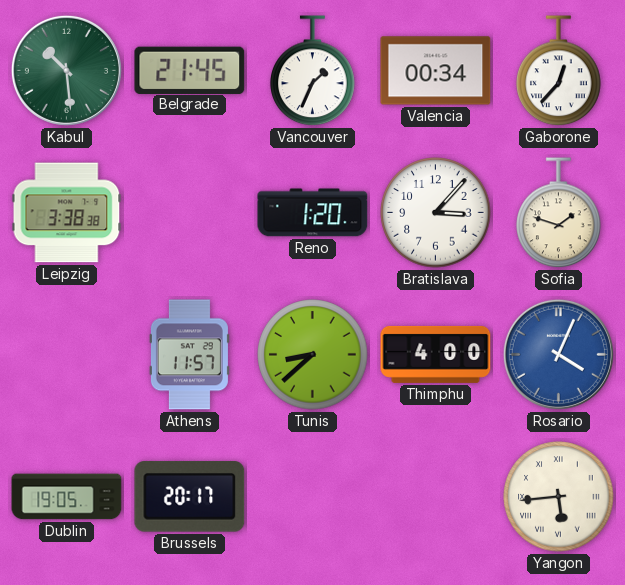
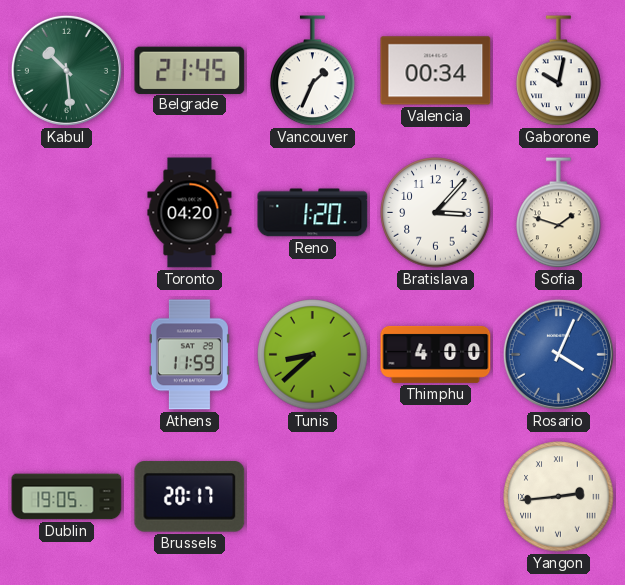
Gaborone: 12:37 -> 10:02 (559, 71)
Leipzig: 3:38 -> none (67, 213)
Toronto: none -> 04:20 (190, 213)
Athens: 11:57 -> 11:59 (189, 355)
Yangon: 5:44 -> 2:44 (559, 497)
